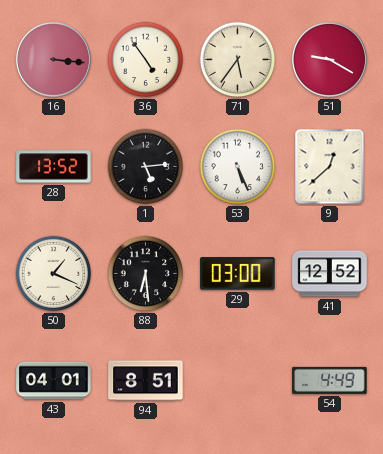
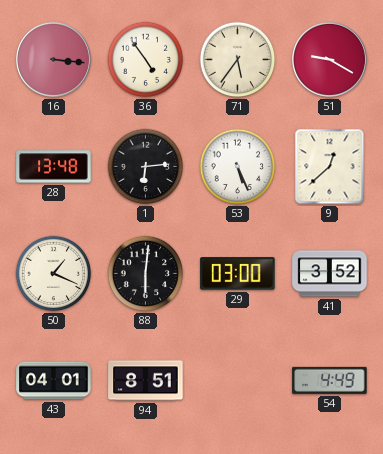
28: 13:52 -> 13:48 (54, 167)
1: 5:14 -> 6:14 (146, 167)
88: 6:29 -> 6:01 (146, 274)
41: 12:52 -> 3:52 (330, 274)
